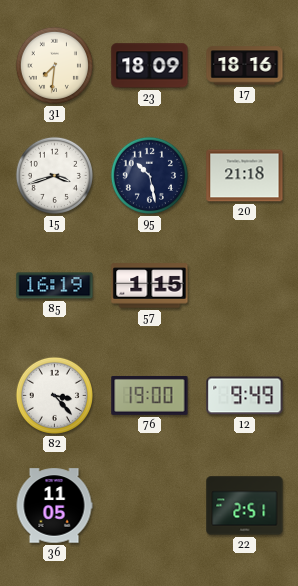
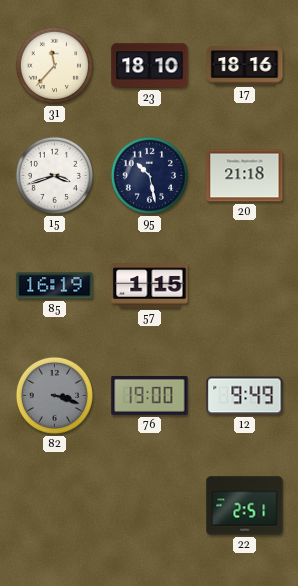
31: 7:31 -> 11:37 (54, 65)
23: 18:09 -> 18:10 (150, 66)
82: 3:23 -> 3:18 (54, 395)
82 dial: white -> grey (54, 395)
36: 11:05 -> none (54, 506)
